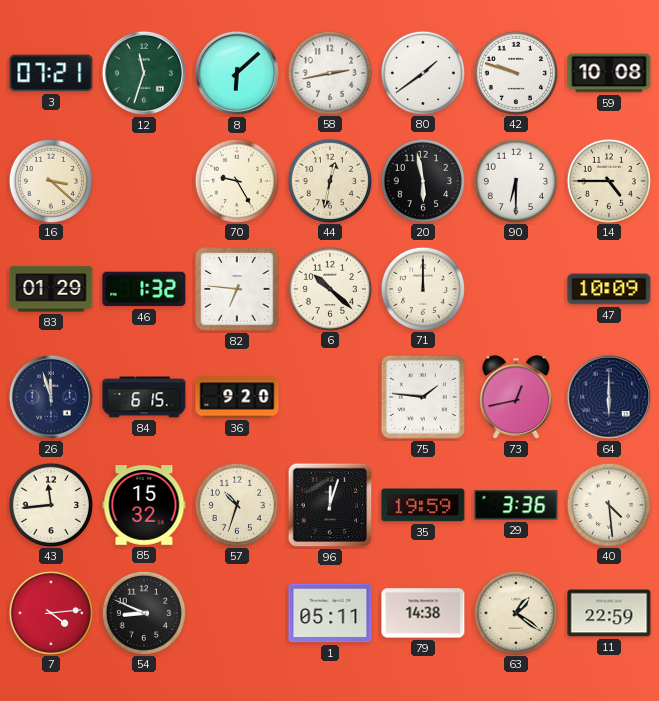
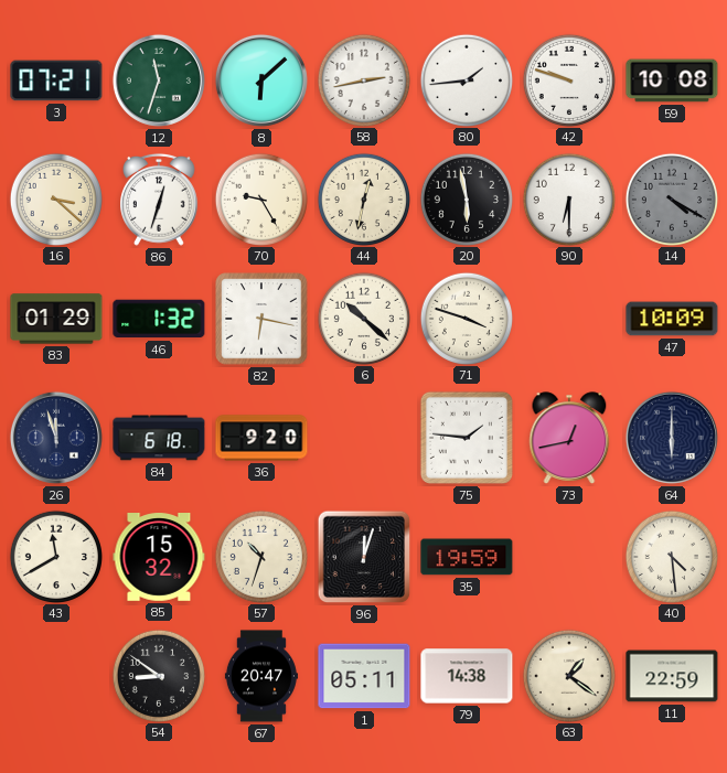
80: 1:39 -> 1:44 (466, 79)
86: none -> 12:33 (160, 200)
14: 4:45 -> 4:20 (671, 198)
14 dial: cream -> grey (671, 198)
82: 6:46 -> 6:17 (261, 319)
71: 12:00 -> 3:48 (466, 318)
84: 6:15 -> 6:18 (159, 438)
43: 11:44 -> 11:40 (55, 556)
29: 3:36 -> none (516, 505)
7: 4:14 -> none (50, 612)
54: 8:49 -> 8:51 (158, 675)
67: none -> 20:47 (261, 676)
